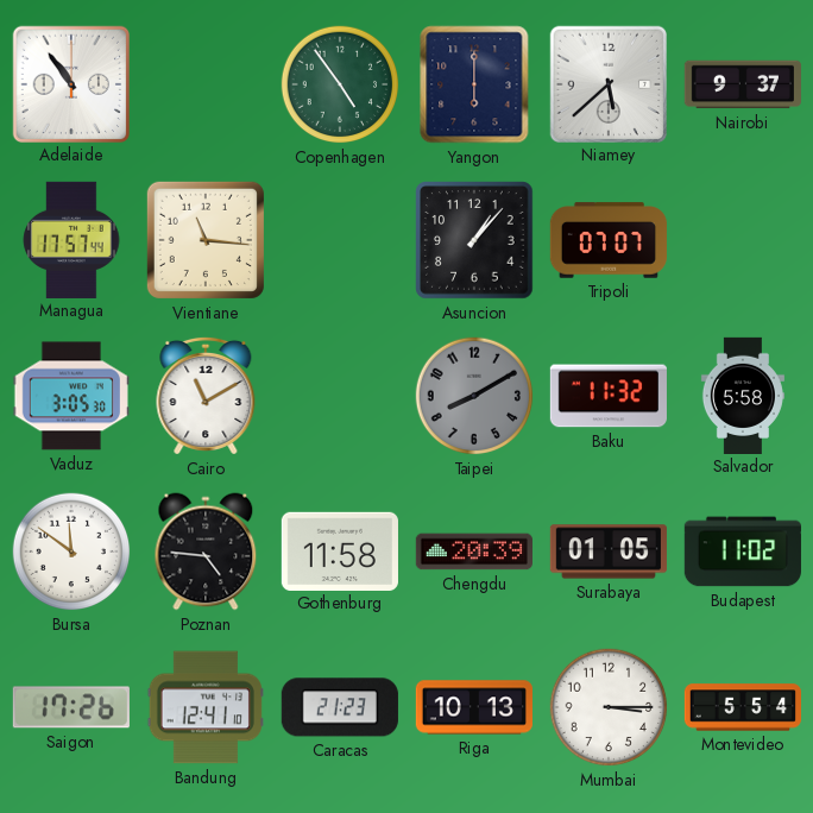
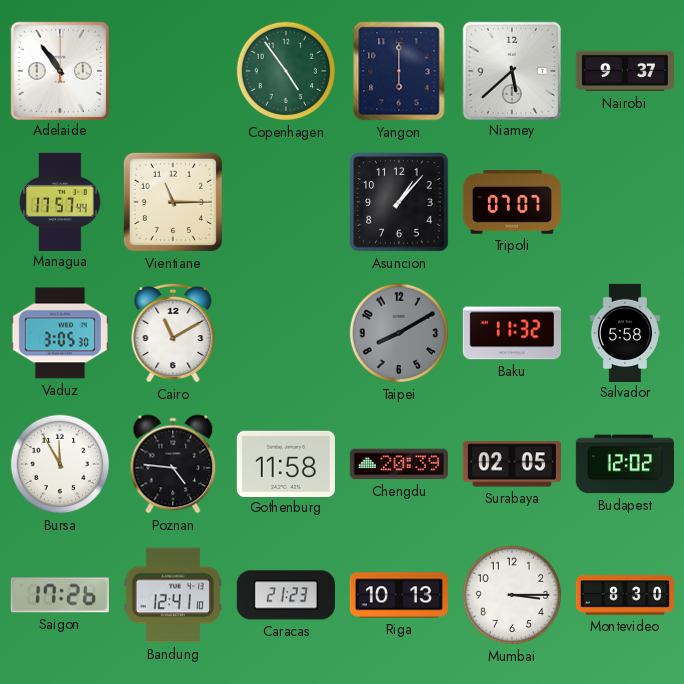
Vientiane: 11:16 -> 11:15 (173, 202)
Bursa: 11:51 -> 11:55 (60, 464)
Surabaya: 01:05 -> 02:05 (511, 464)
Budapest: 11:02 -> 12:02 (625, 464)
Montevideo: 5:54 -> 8:30 (624, 595)
